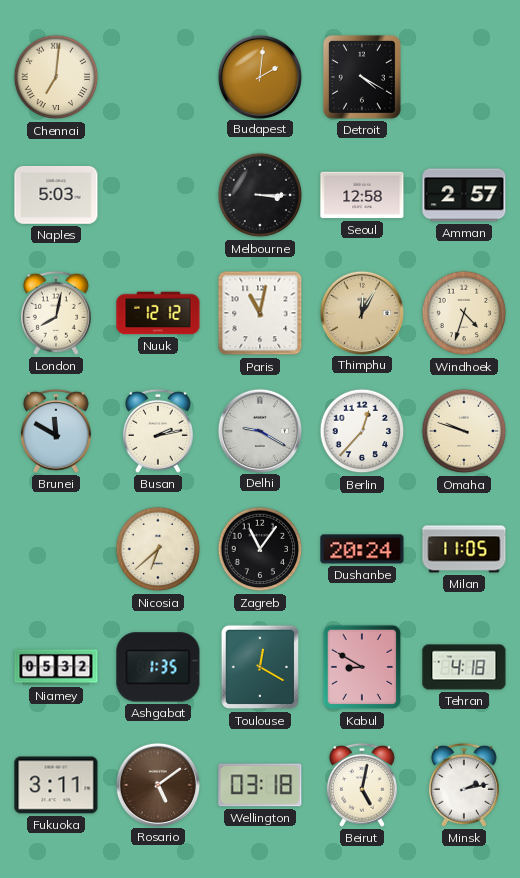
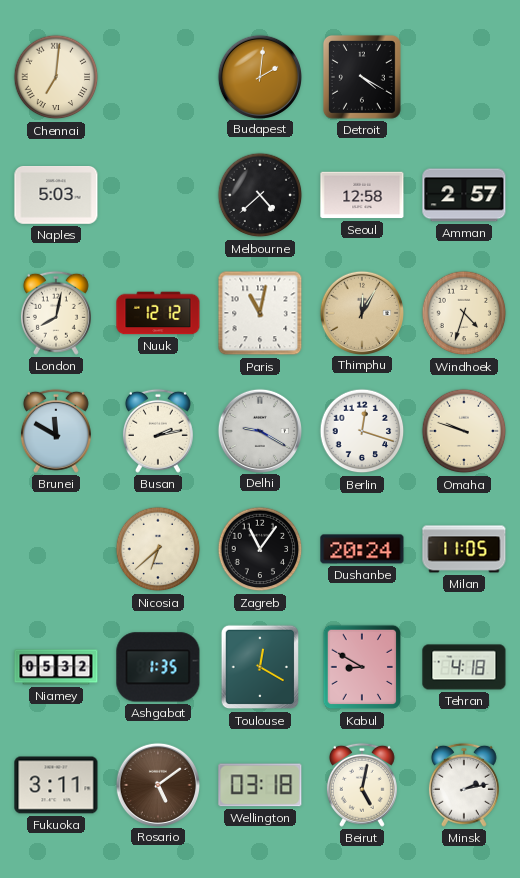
Melbourne: 3:15 -> 4:38 (260, 195)
Berlin: 12:37 -> 12:18 (362, 431)
